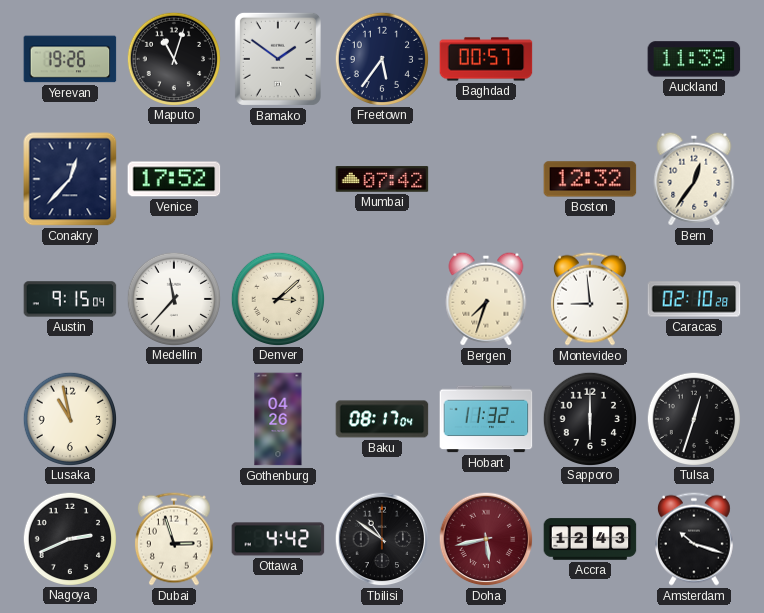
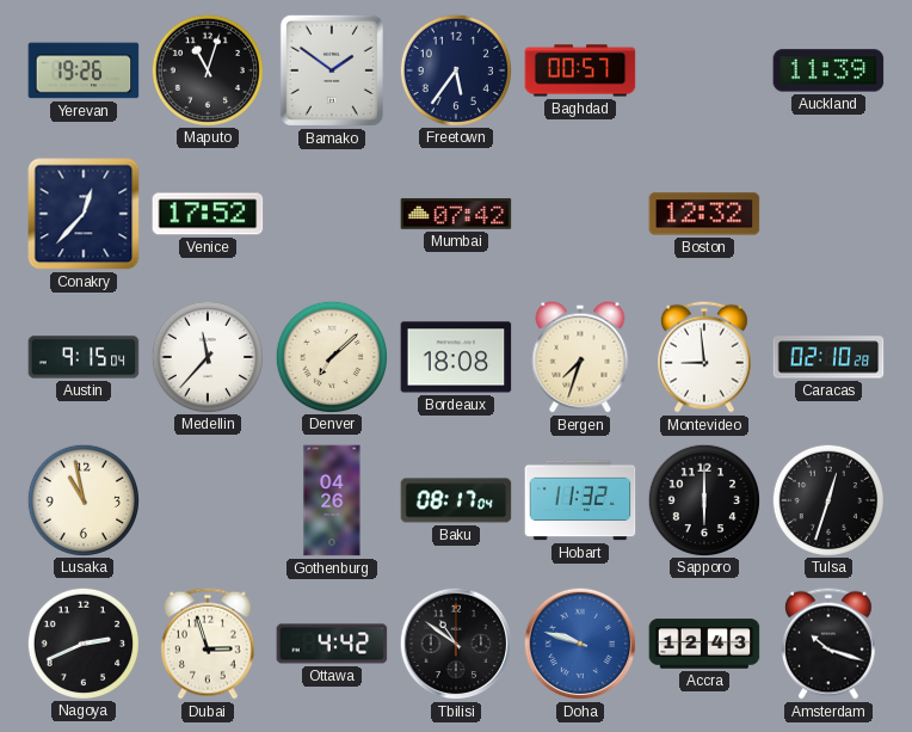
Bern: 12:36 -> none (694, 179)
Denver: 3:08 -> 7:08 (331, 356)
Bordeaux: none -> 18:08 (456, 357)
Doha: 5:43 -> 9:48 (580, 644)
Doha dial: burgundy -> blue (580, 644)
